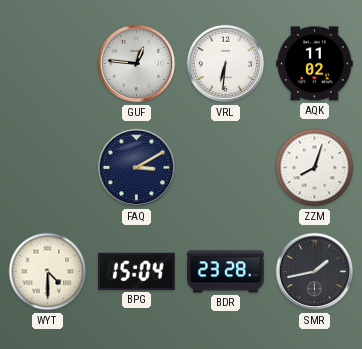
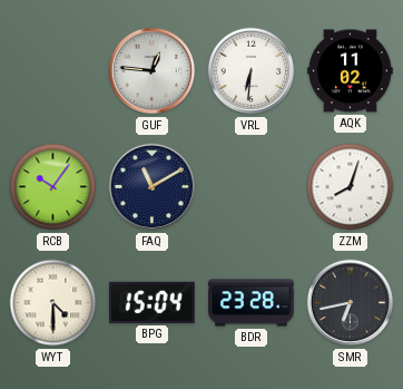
RCB: none -> 10:06 (53, 187)
FAQ: 3:10 -> 11:10 (153, 187)
SMR: 1:43 -> 6:43 (351, 303)
